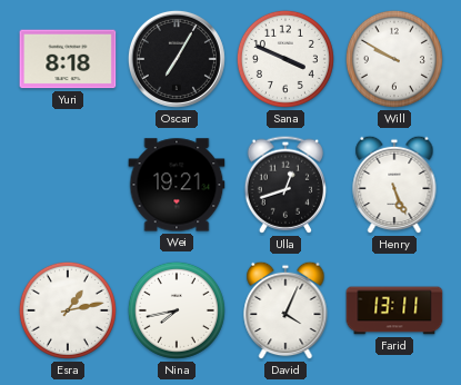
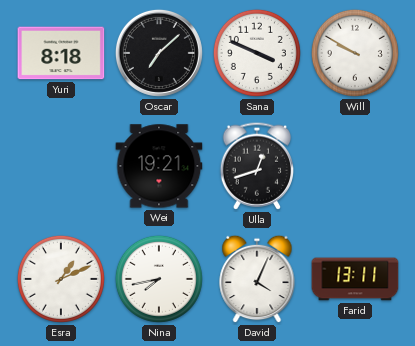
Oscar: 7:05 -> 7:08 (159, 53)
Henry: 5:26 -> none (394, 185)
Esra: 1:13 -> 1:11 (61, 279)
